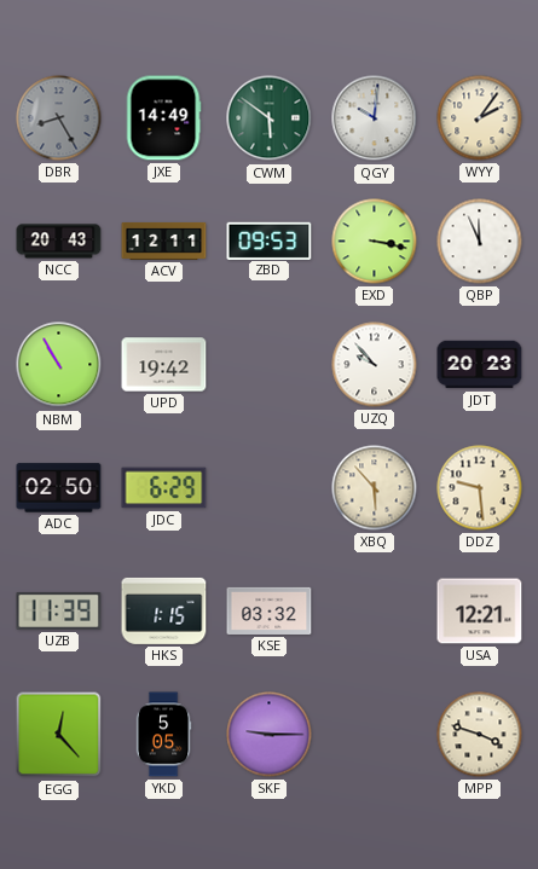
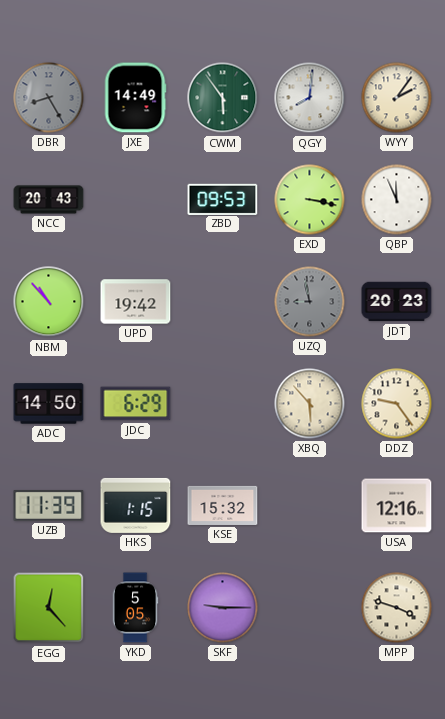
CWM: 5:51 -> 5:54 (223, 98)
QGY: 10:01 -> 8:01 (310, 98)
ACV: 12:11 -> none (164, 241)
NBM: 10:55 -> 10:53 (49, 302)
UZQ: 9:53 -> 8:58 (310, 302)
UZQ dial: white -> grey (310, 302)
ADC: 02:50 -> 14:50 (49, 404)
DDZ: 9:29 -> 9:24 (397, 404)
KSE: 03:32 -> 15:32 (223, 505)
USA: 12:21 -> 12:16 (397, 506)
